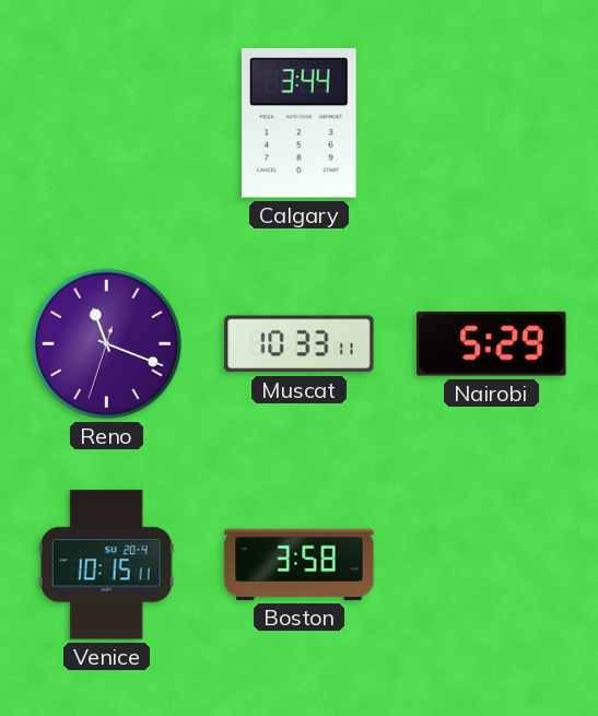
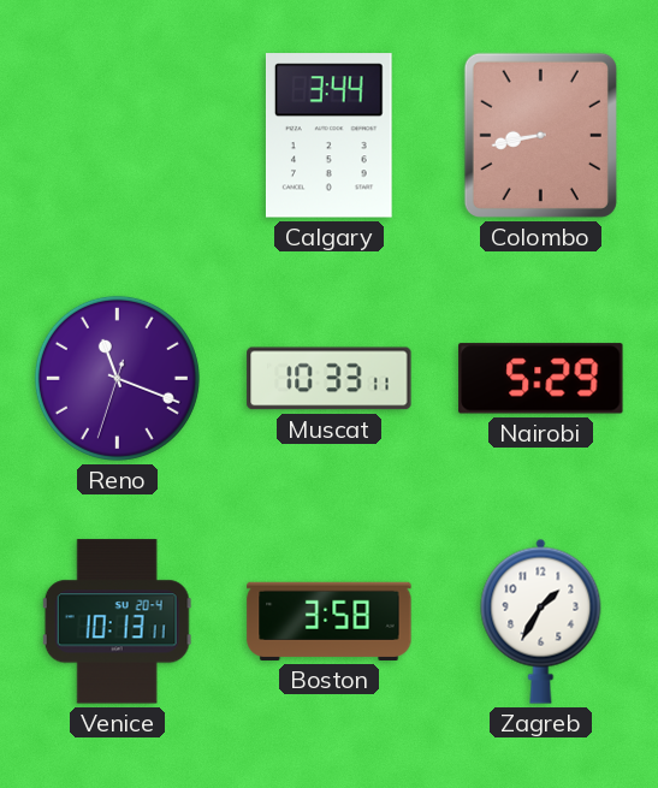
Colombo: none -> 8:43 (540, 135)
Venice: 10:15 -> 10:13 (117, 622)
Zagreb: none -> 1:35 (541, 621)
